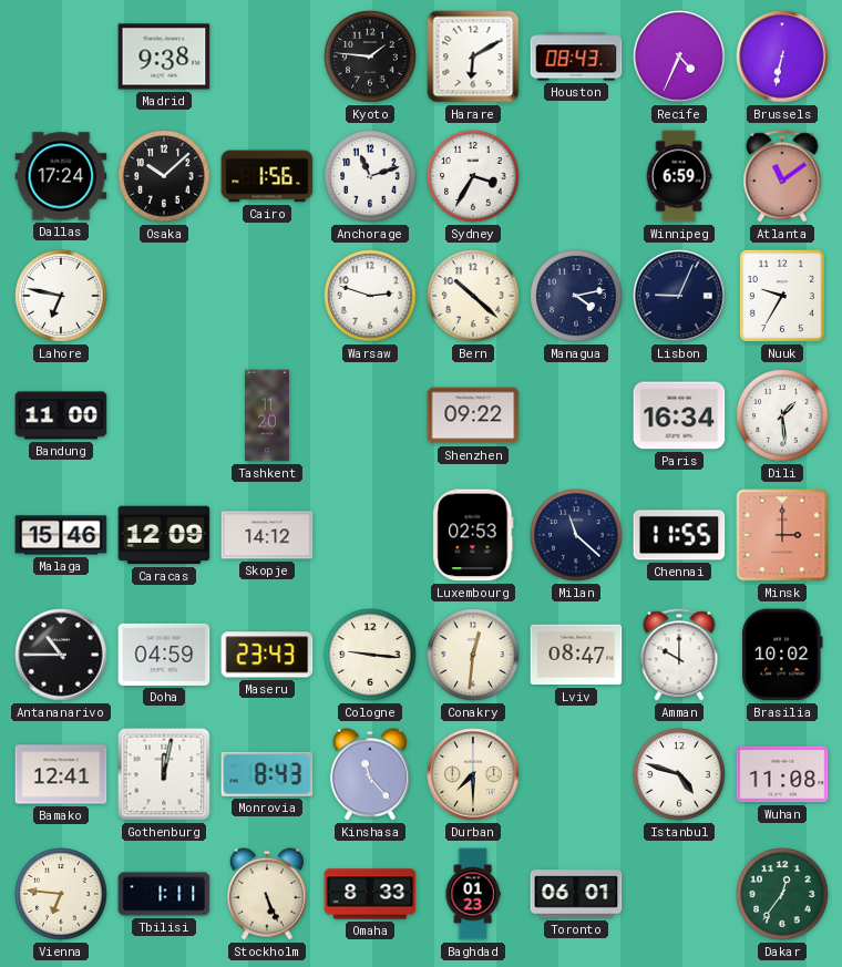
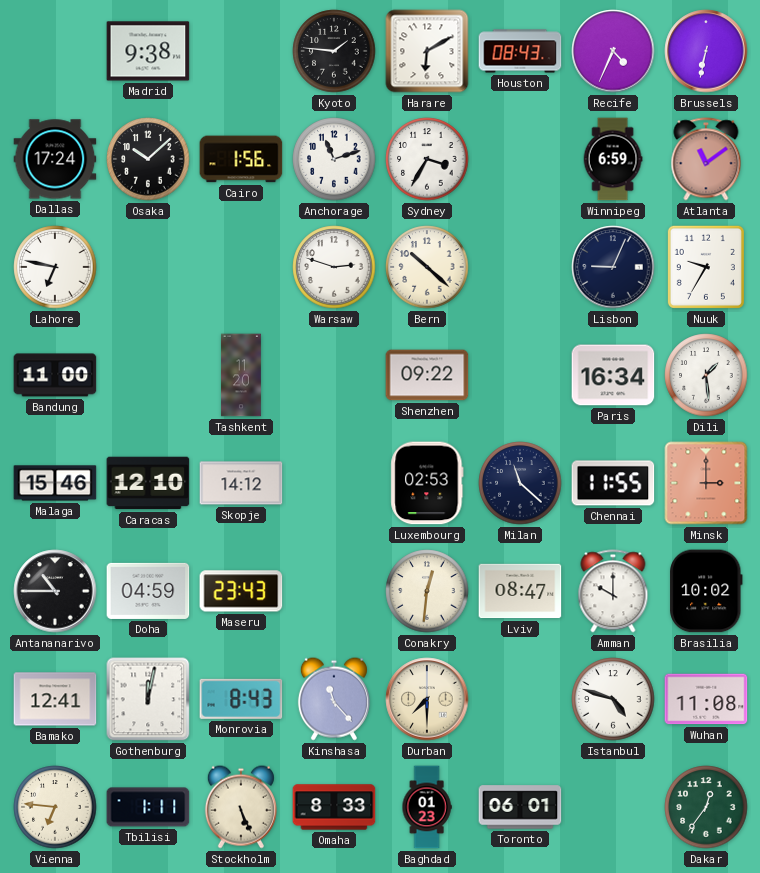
Managua: 4:13 -> none (576, 296)
Caracas: 12:09 -> 12:10 (148, 483)
Cologne: 9:16 -> none (370, 655)
